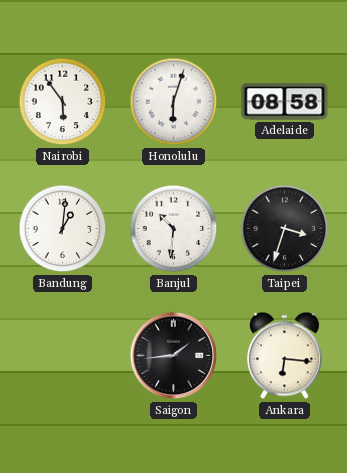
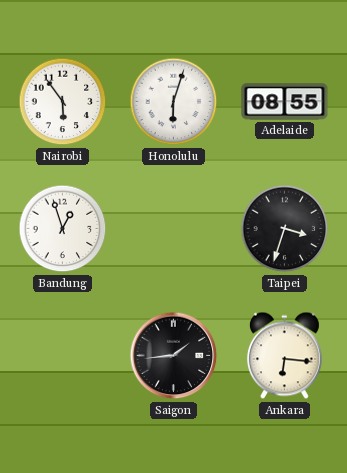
Adelaide: 08:58 -> 08:55 (285, 102)
Bandung: 1:01 -> 12:57 (63, 229)
Banjul: 10:31 -> none (174, 229)
